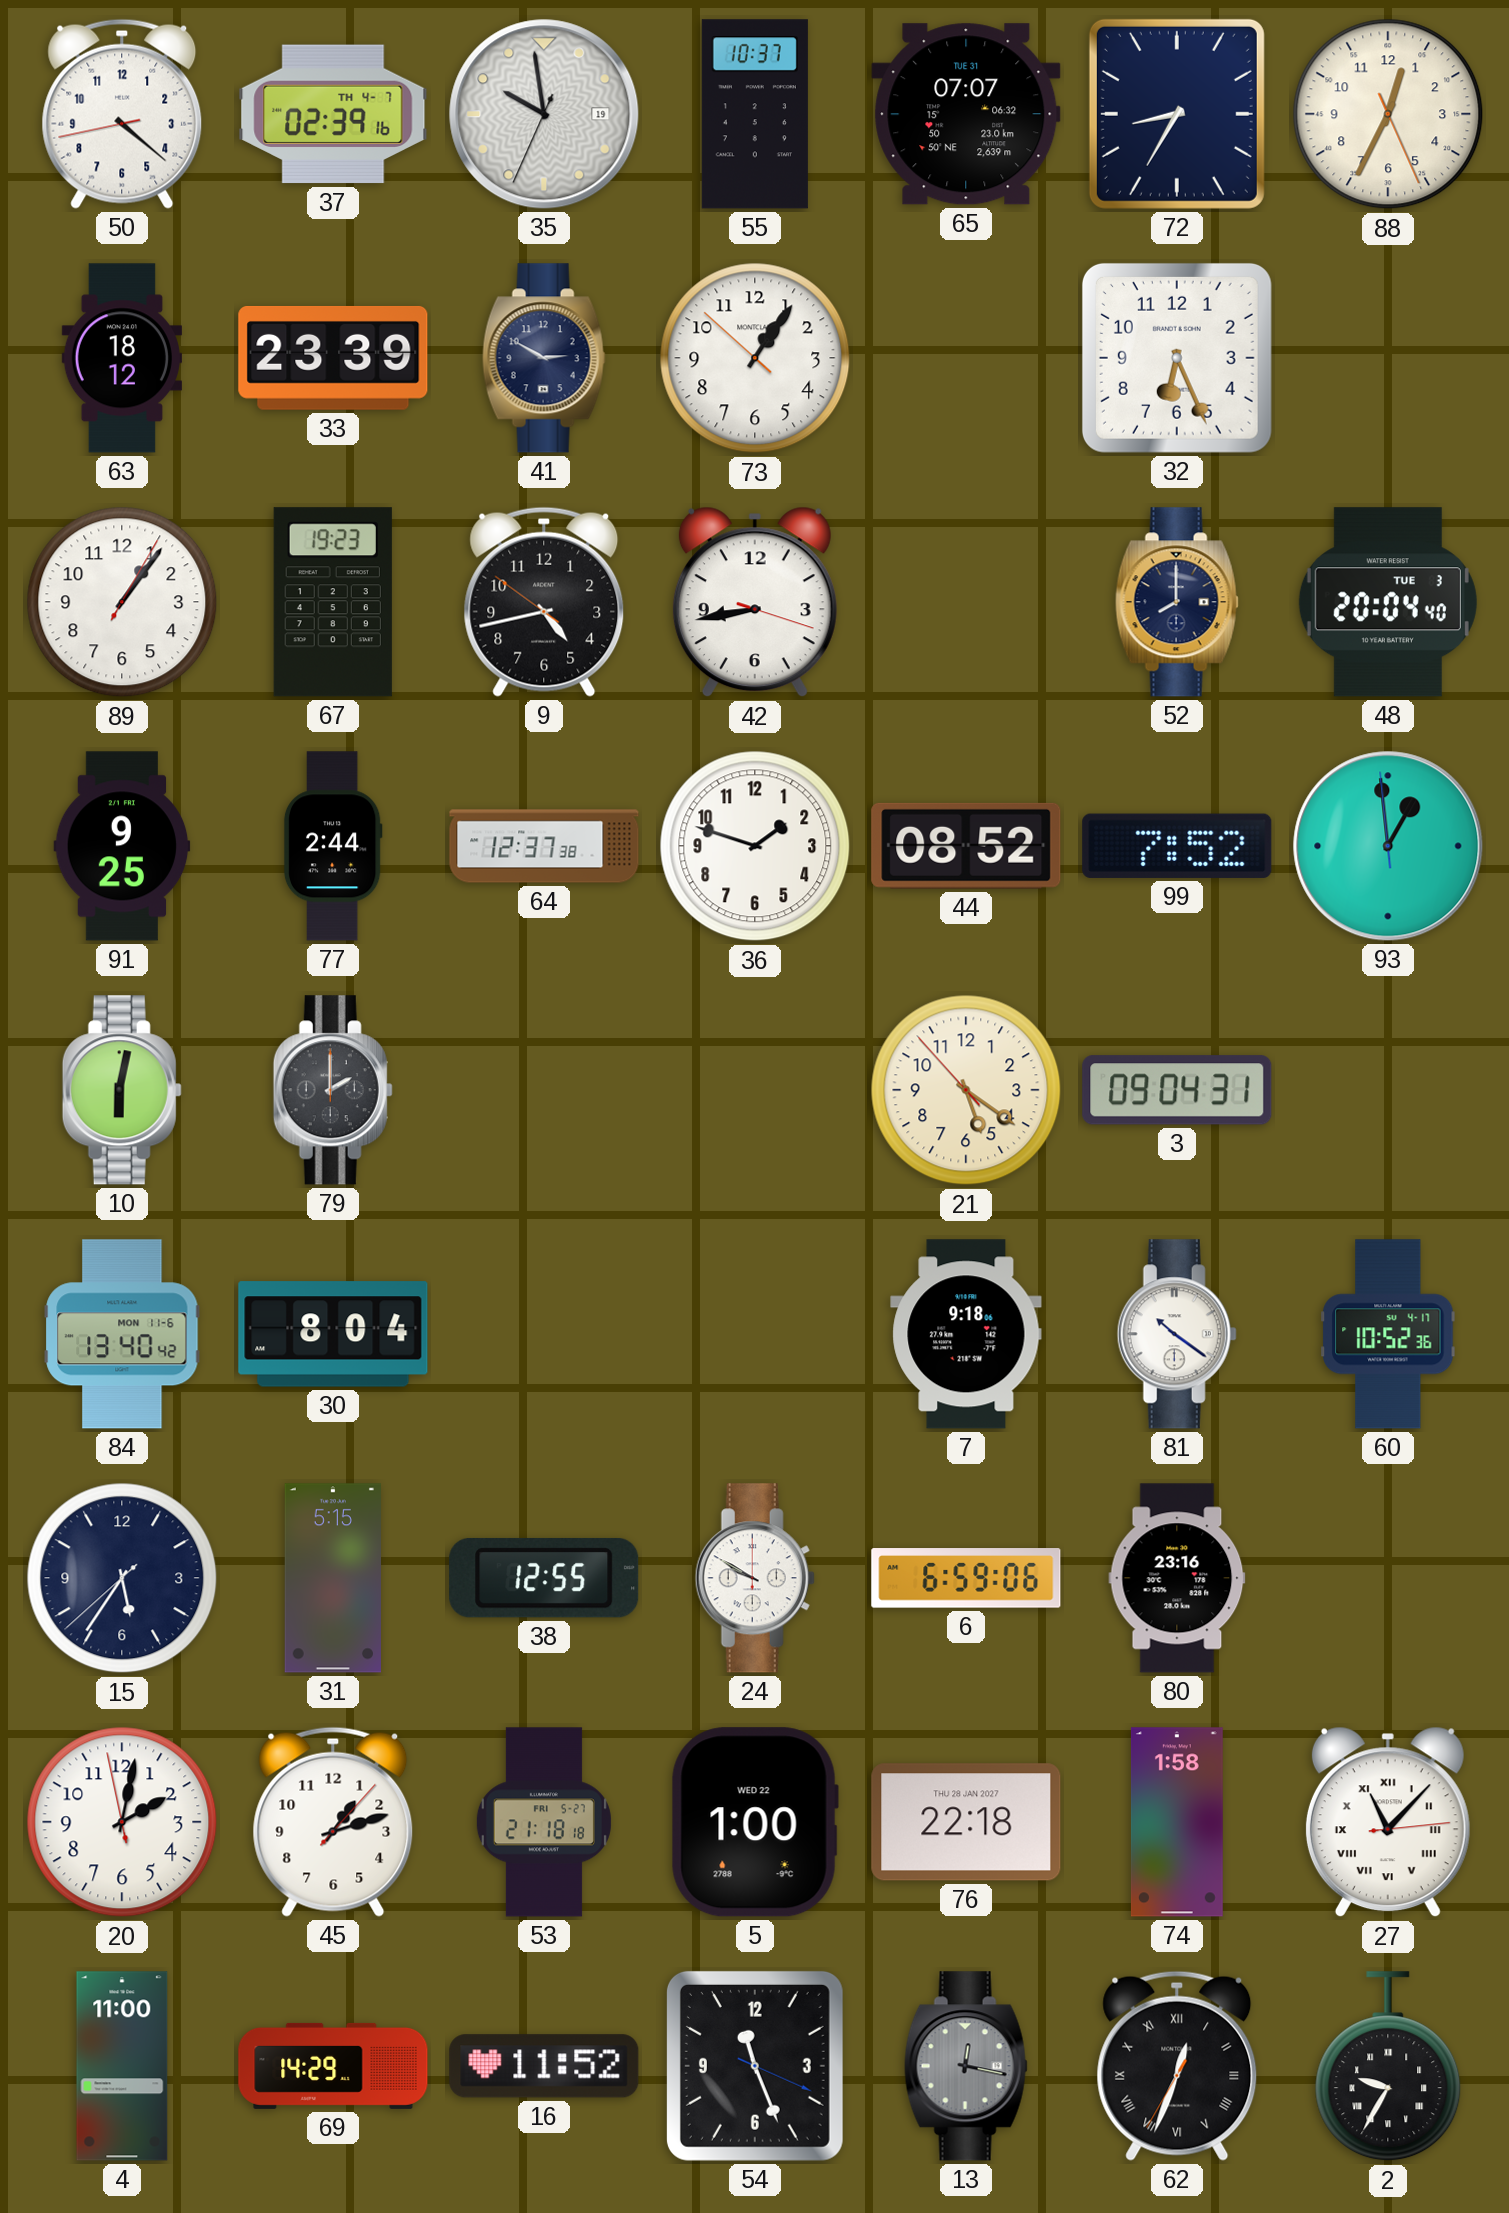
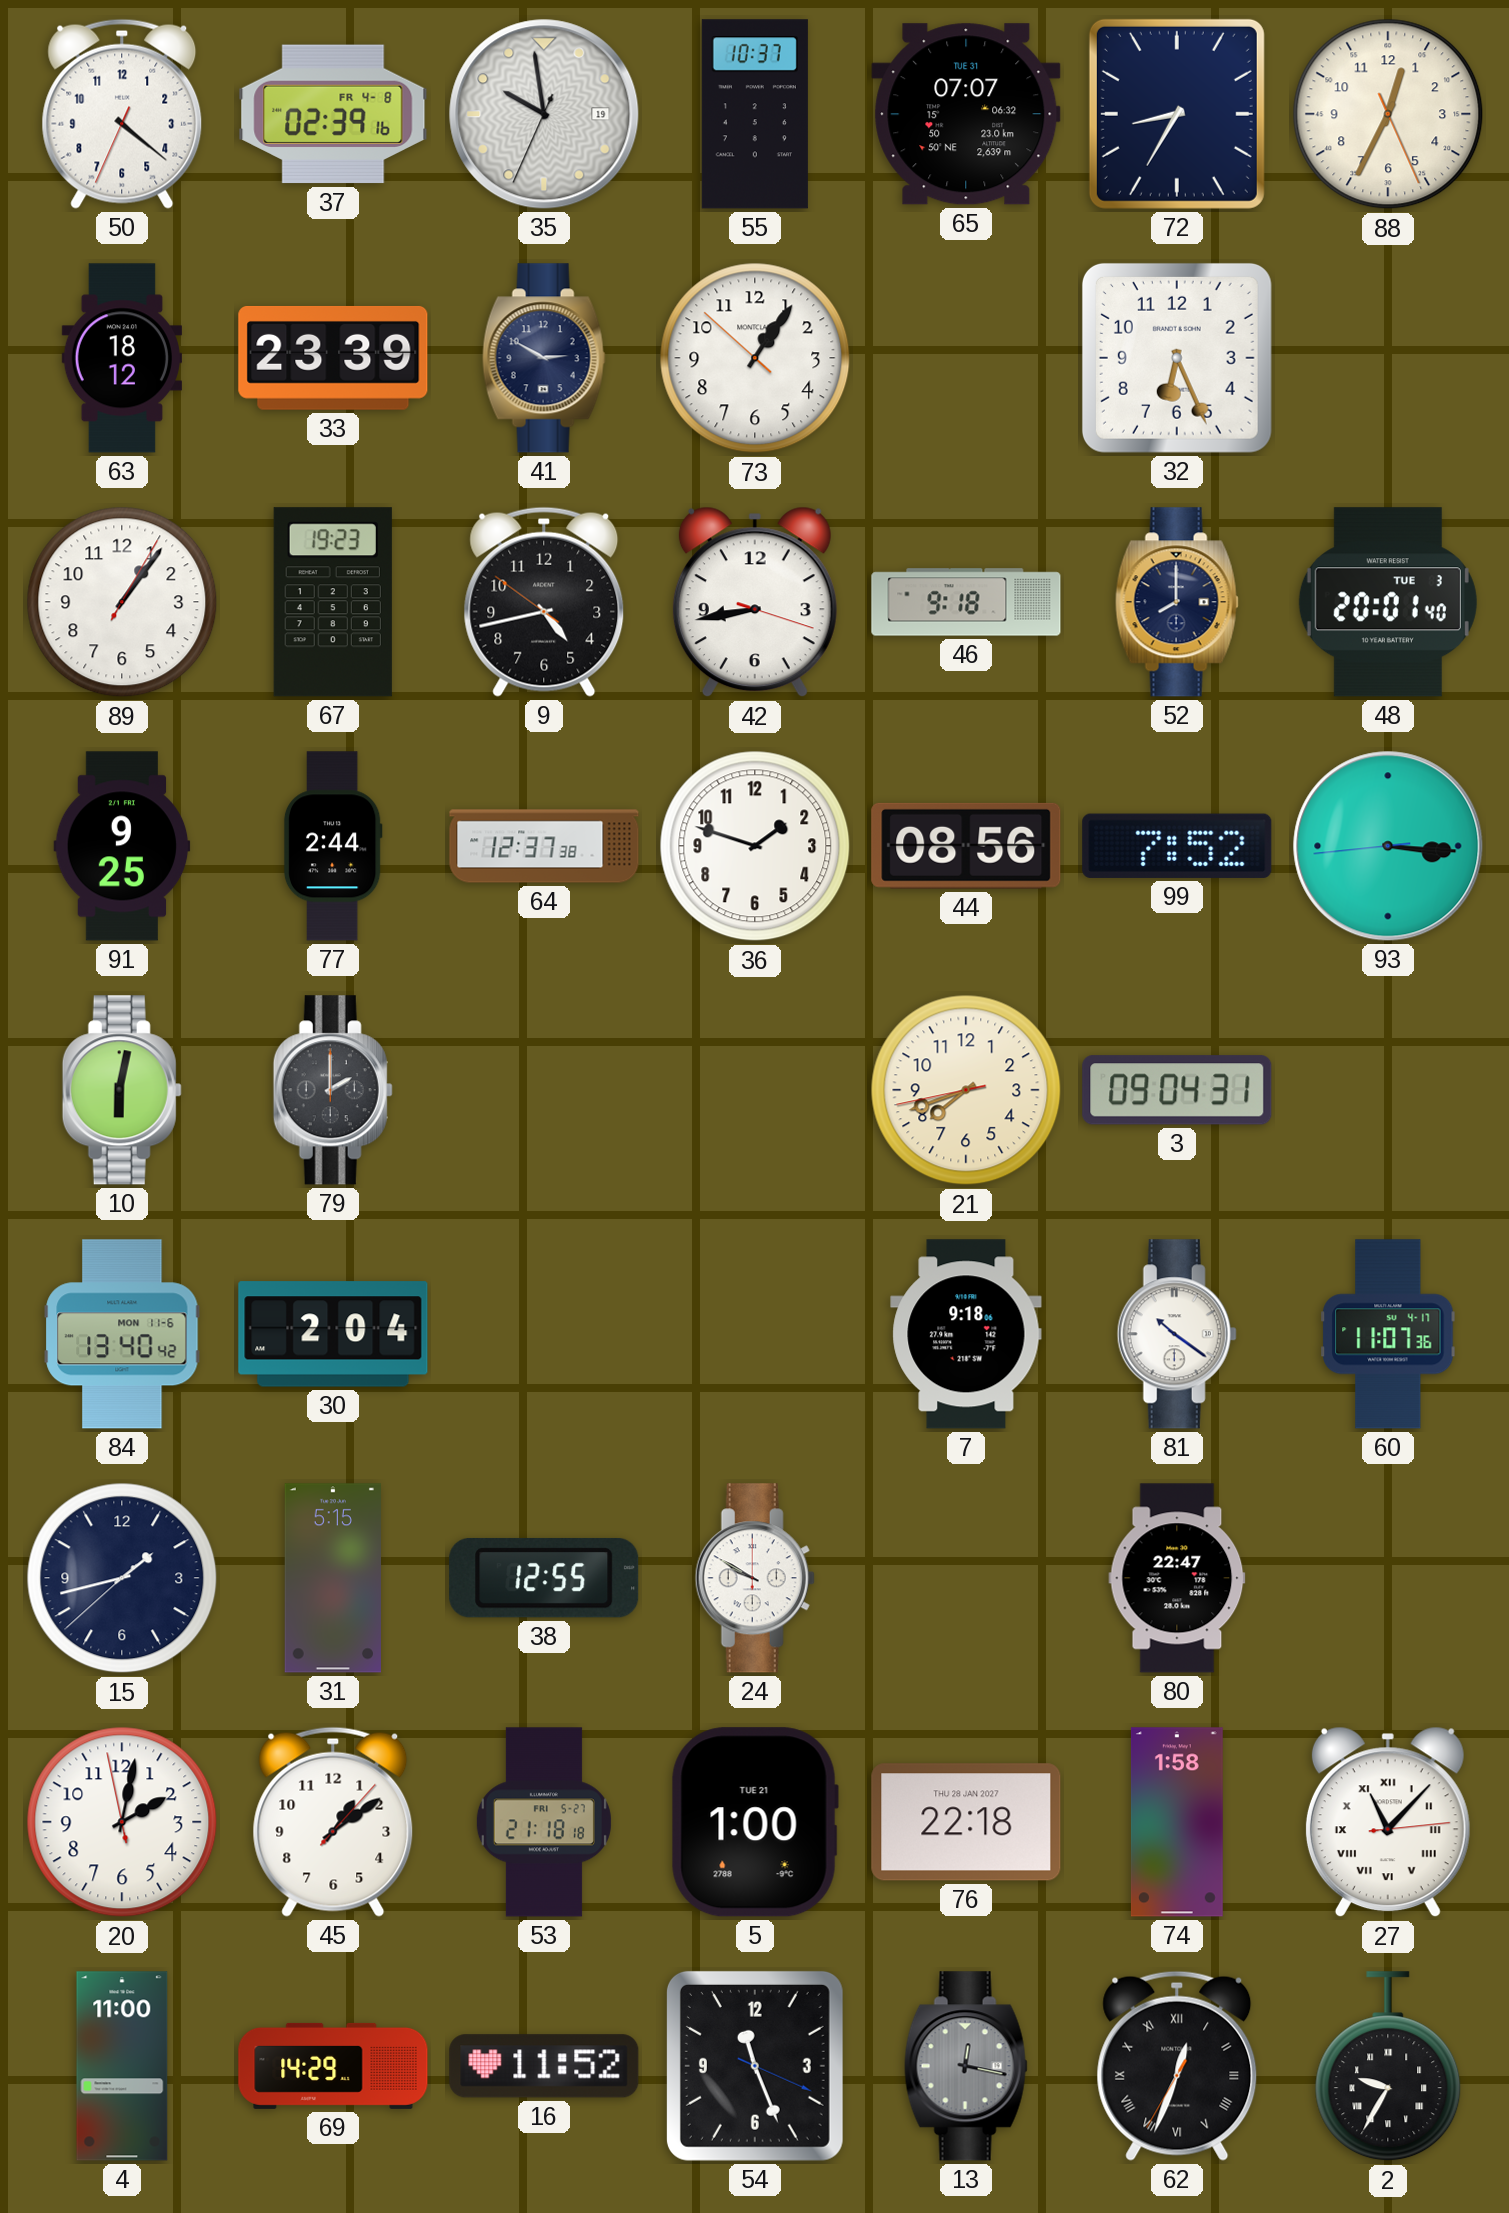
50: 4:21:43 -> 4:21:34 (122, 114)
37 date: TH 4-7 -> FR 4-8 (333, 114)
46: none -> 9:18 (966, 602)
48: 20:04 -> 20:01 (1388, 602)
44: 08:52 -> 08:56 (966, 846)
93: 12:58 -> 3:15 (1388, 846)
21: 5:20 -> 7:41 (966, 1090)
30: 8:04 -> 2:04 (333, 1334)
60: 10:52 -> 11:07 (1388, 1334)
15: 5:35 -> 1:42 (122, 1578)
6: 6:59 -> none (966, 1578)
80: 23:16 -> 22:47 (1177, 1578)
45: 1:12 -> 1:09 (333, 1822)
5 date: WED 22 -> TUE 21 (755, 1822)
